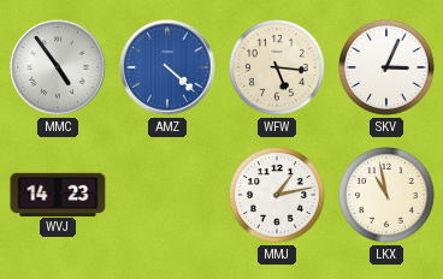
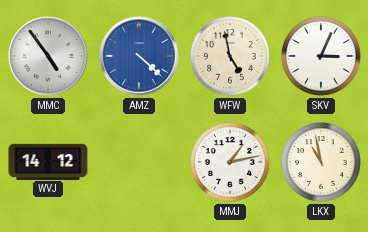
WFW: 5:16 -> 4:58 (230, 56)
WVJ: 14:23 -> 14:12 (48, 161)
